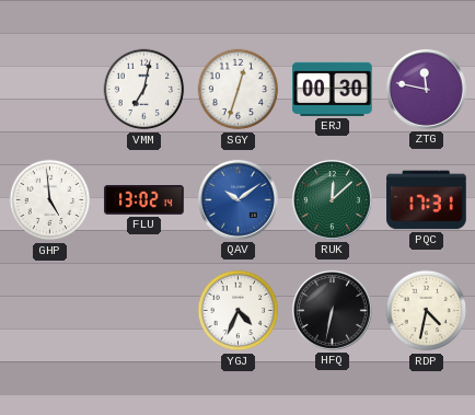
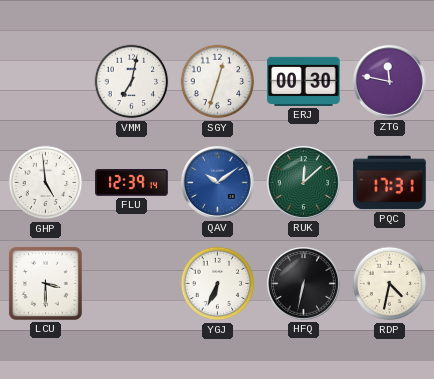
FLU: 13:02 -> 12:39 (132, 183)
LCU: none -> 3:30 (45, 283)
YGJ: 4:34 -> 6:34 (218, 284)
